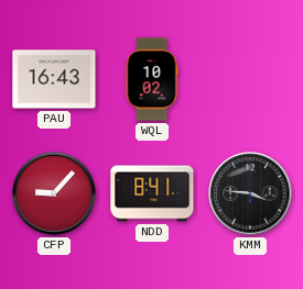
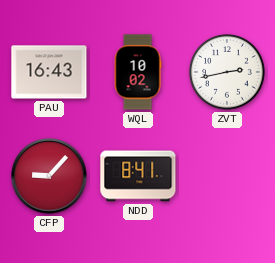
ZVT: none -> 2:43 (228, 73)
KMM: 3:46 -> none (250, 193)
